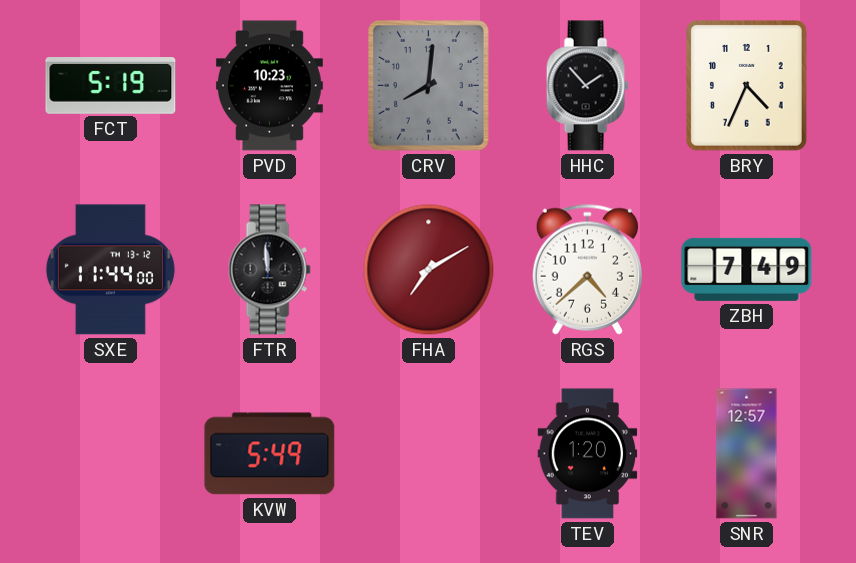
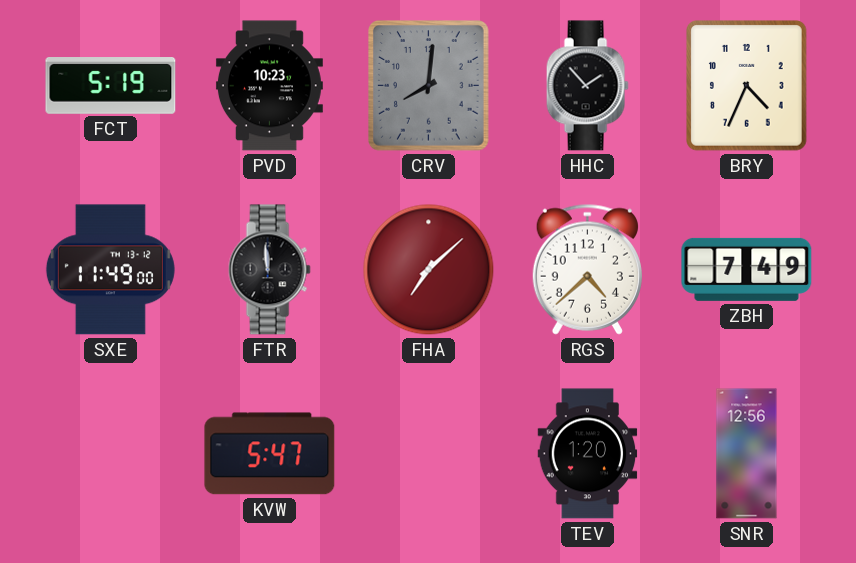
SXE: 11:44 -> 11:49 (110, 270)
FHA: 7:10 -> 7:08 (429, 270)
KVW: 5:49 -> 5:47 (270, 454)
SNR: 12:57 -> 12:56 (747, 454)
